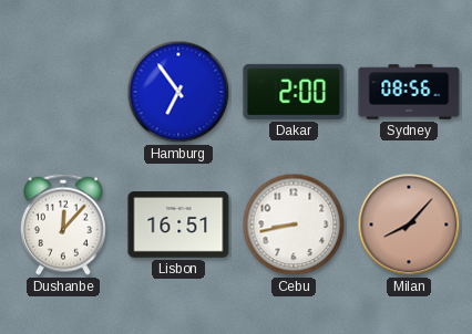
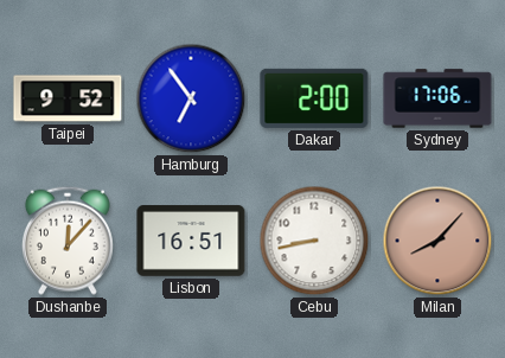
Taipei: none -> 9:52 (68, 98)
Sydney: 08:56 -> 17:06 (437, 98)
